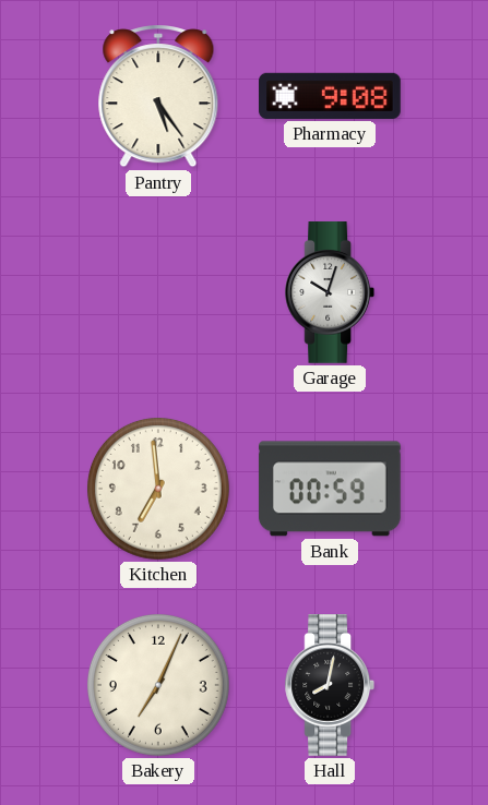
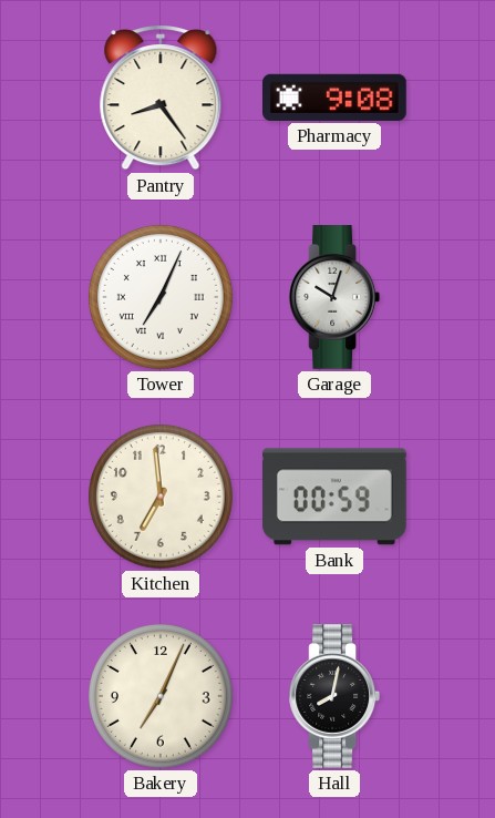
Pantry: 5:24 -> 8:24 (161, 98)
Tower: none -> 7:04 (161, 297)
